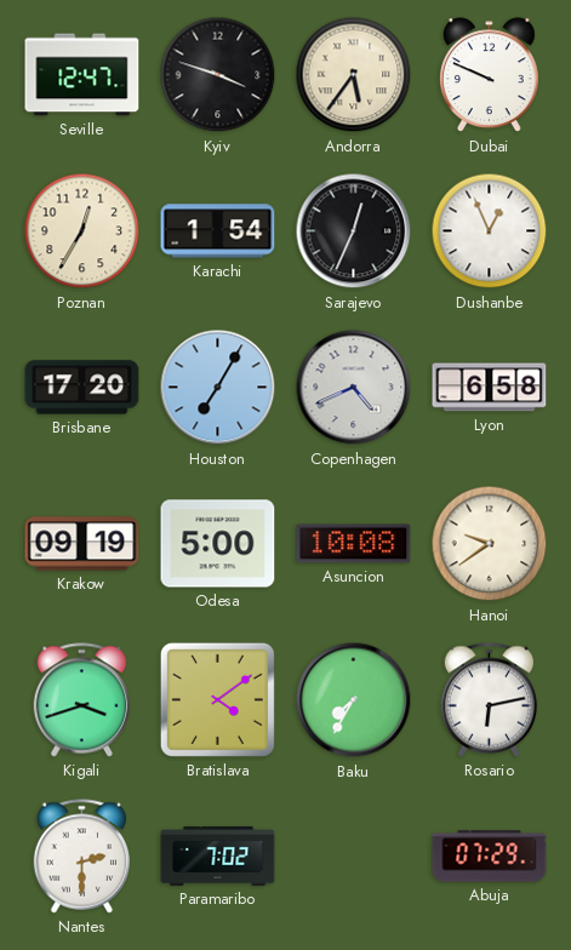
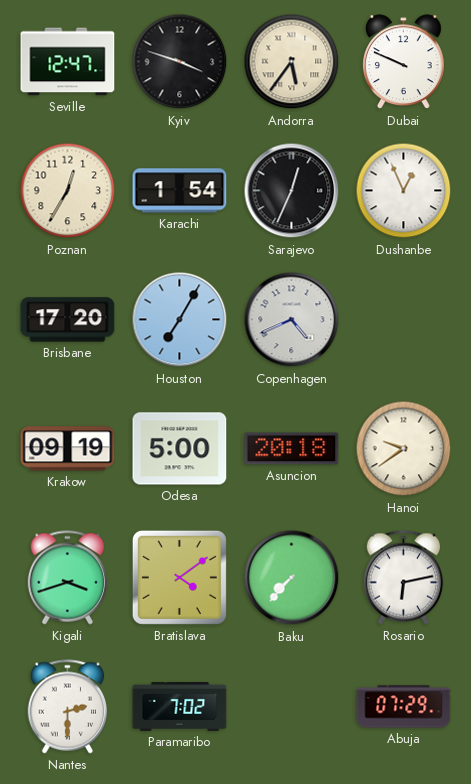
Lyon: 6:58 -> none (490, 388)
Asuncion: 10:08 -> 20:18 (292, 449)
Baku: 7:35 -> 7:37 (292, 578)
